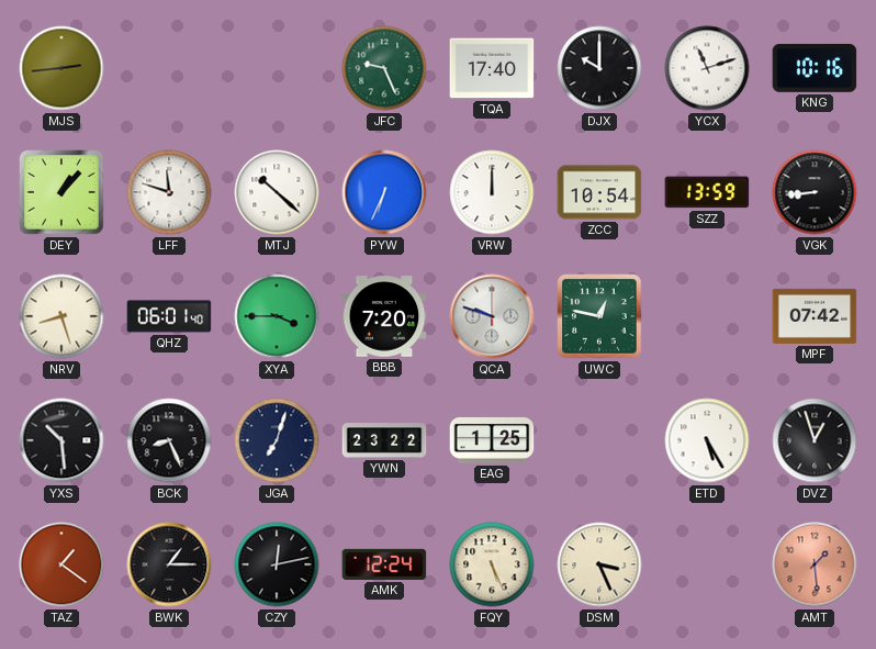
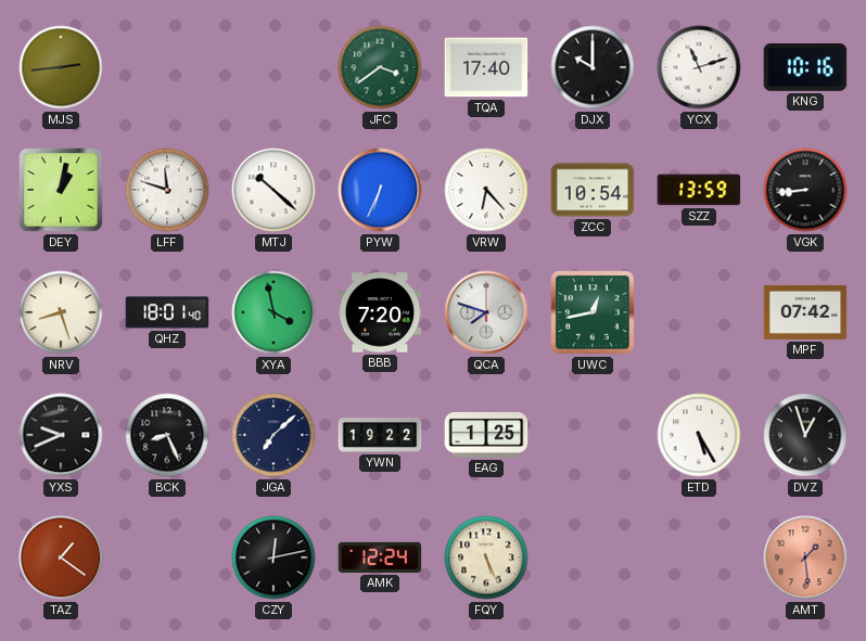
JFC: 9:26 -> 3:39 (380, 67)
DEY: 1:07 -> 1:02 (61, 190)
VRW: 12:00 -> 6:23 (486, 190)
QHZ: 06:01 -> 18:01 (167, 312)
XYA: 3:45 -> 3:58 (273, 312)
QCA: 9:48 -> 7:48 (486, 312)
UWC: 12:47 -> 12:43 (593, 312)
YXS: 10:29 -> 9:41 (61, 435)
JGA: 7:03 -> 7:08 (273, 435)
YWN: 23:22 -> 19:22 (380, 435)
BWK: 1:15 -> none (169, 564)
DSM: 3:26 -> none (599, 564)
